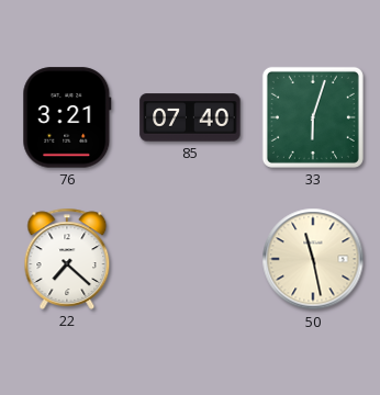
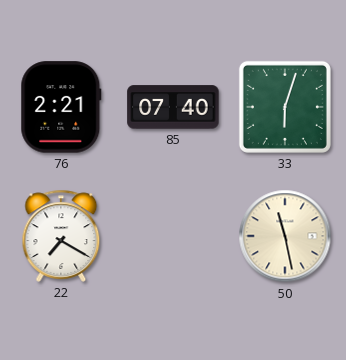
76: 3:21 -> 2:21 (61, 107)
22: 7:22 -> 7:20 (61, 236)
